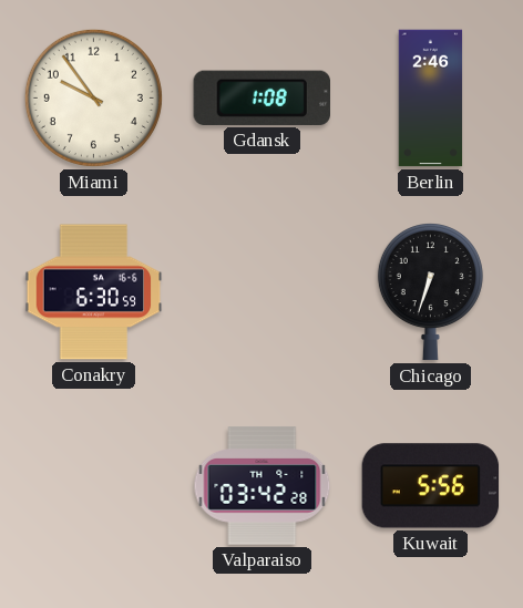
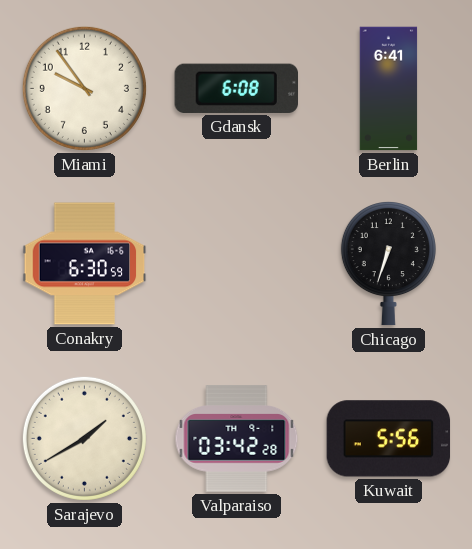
Gdansk: 1:08 -> 6:08 (236, 88)
Berlin: 2:46 -> 6:41 (389, 89)
Sarajevo: none -> 1:40 (84, 438)
